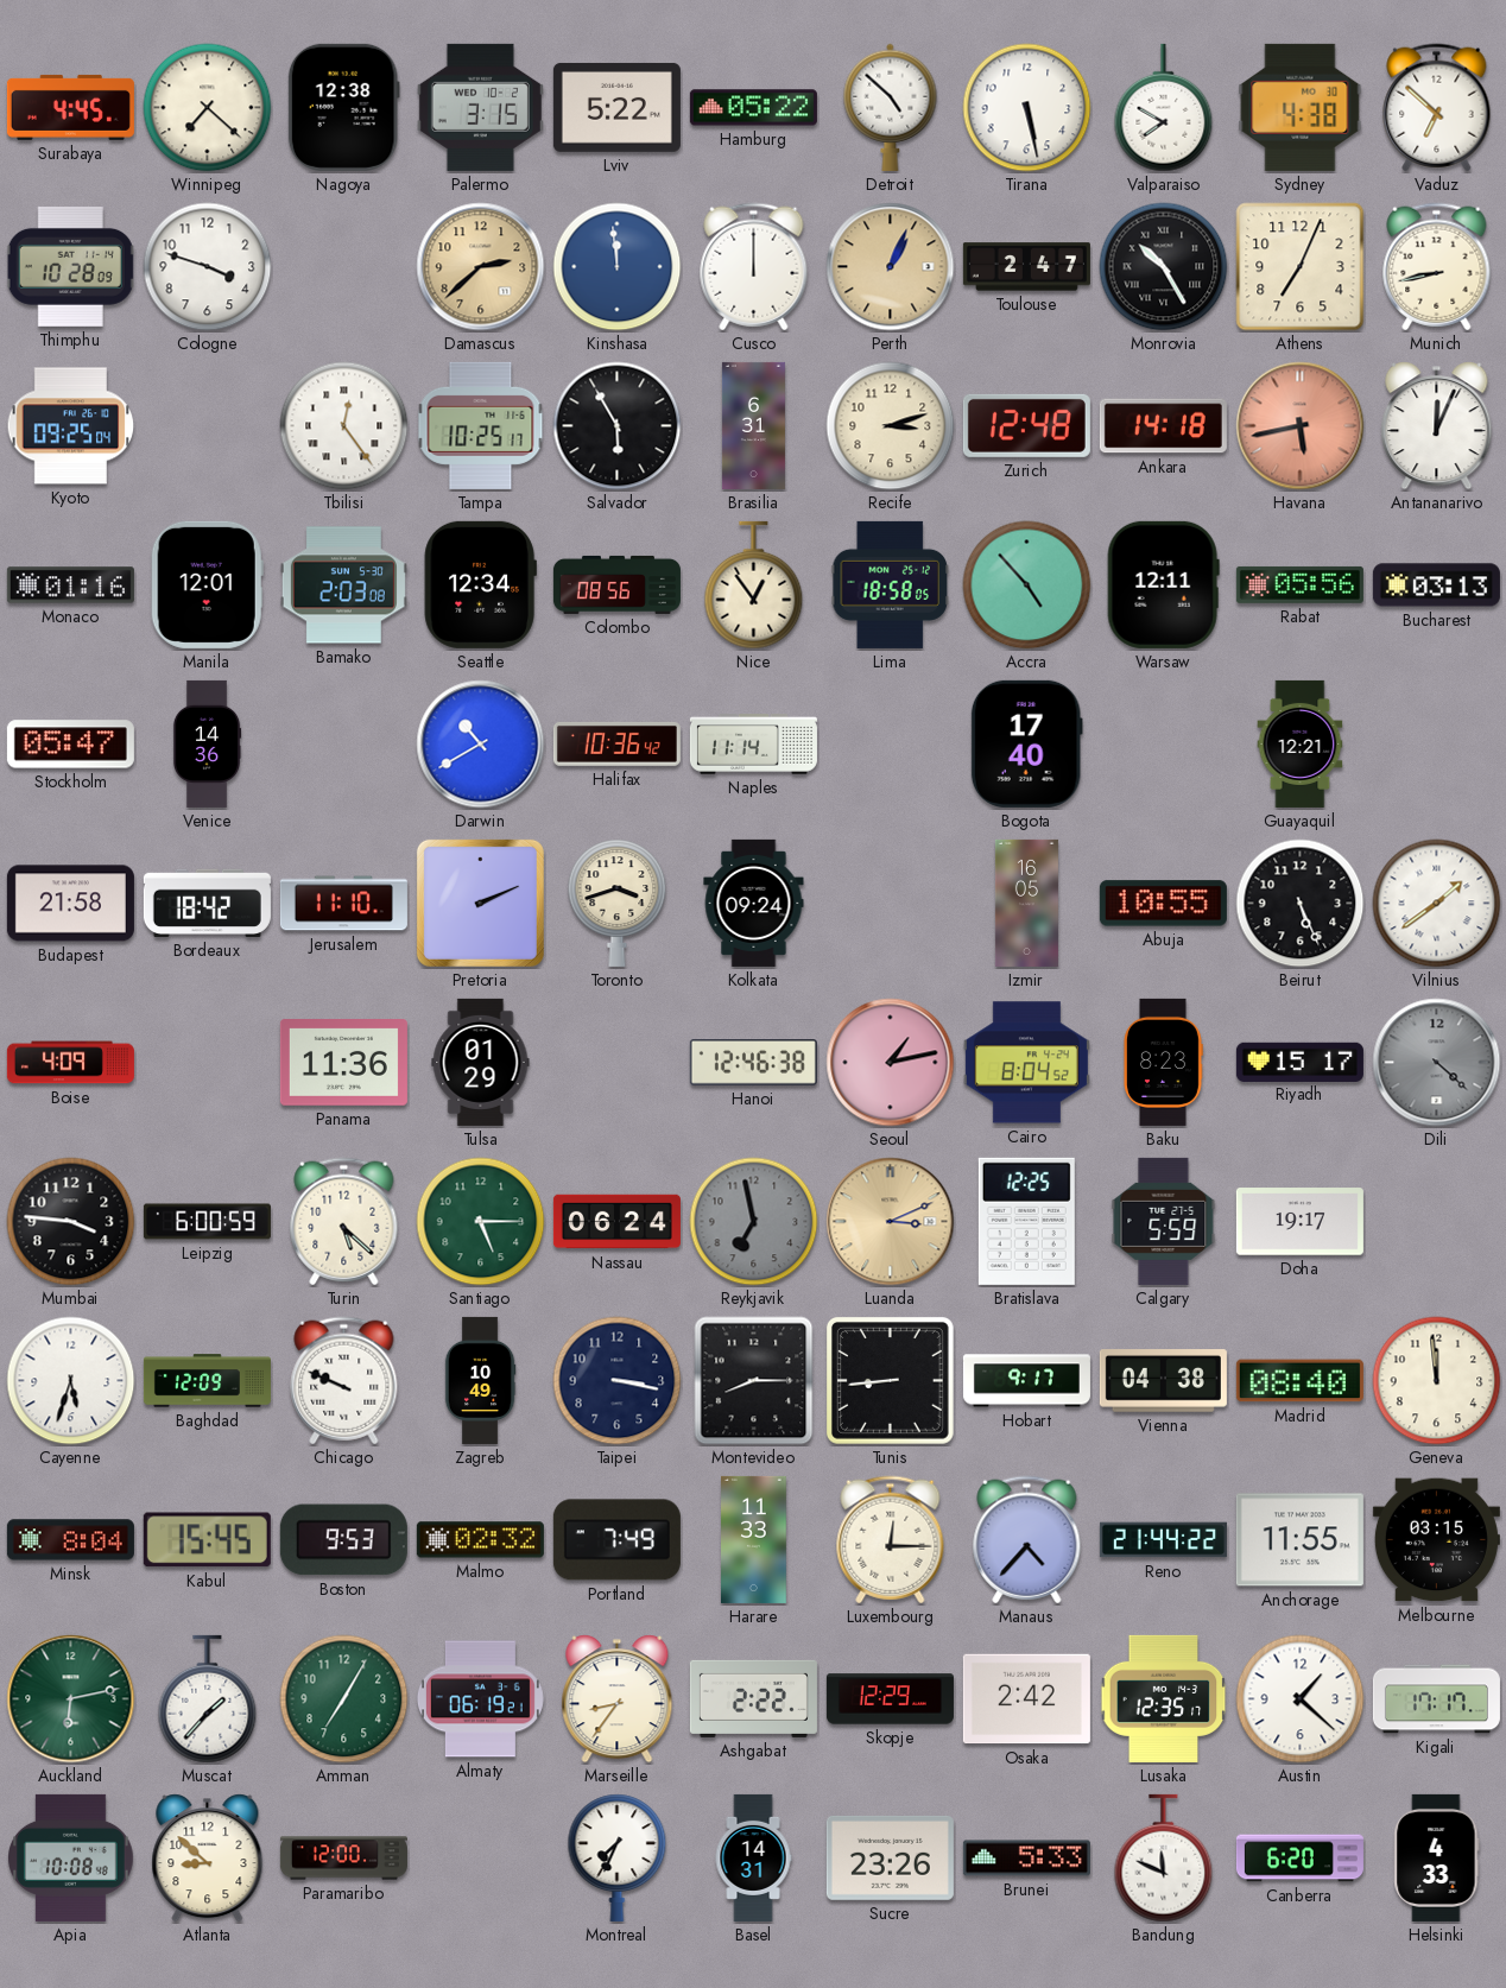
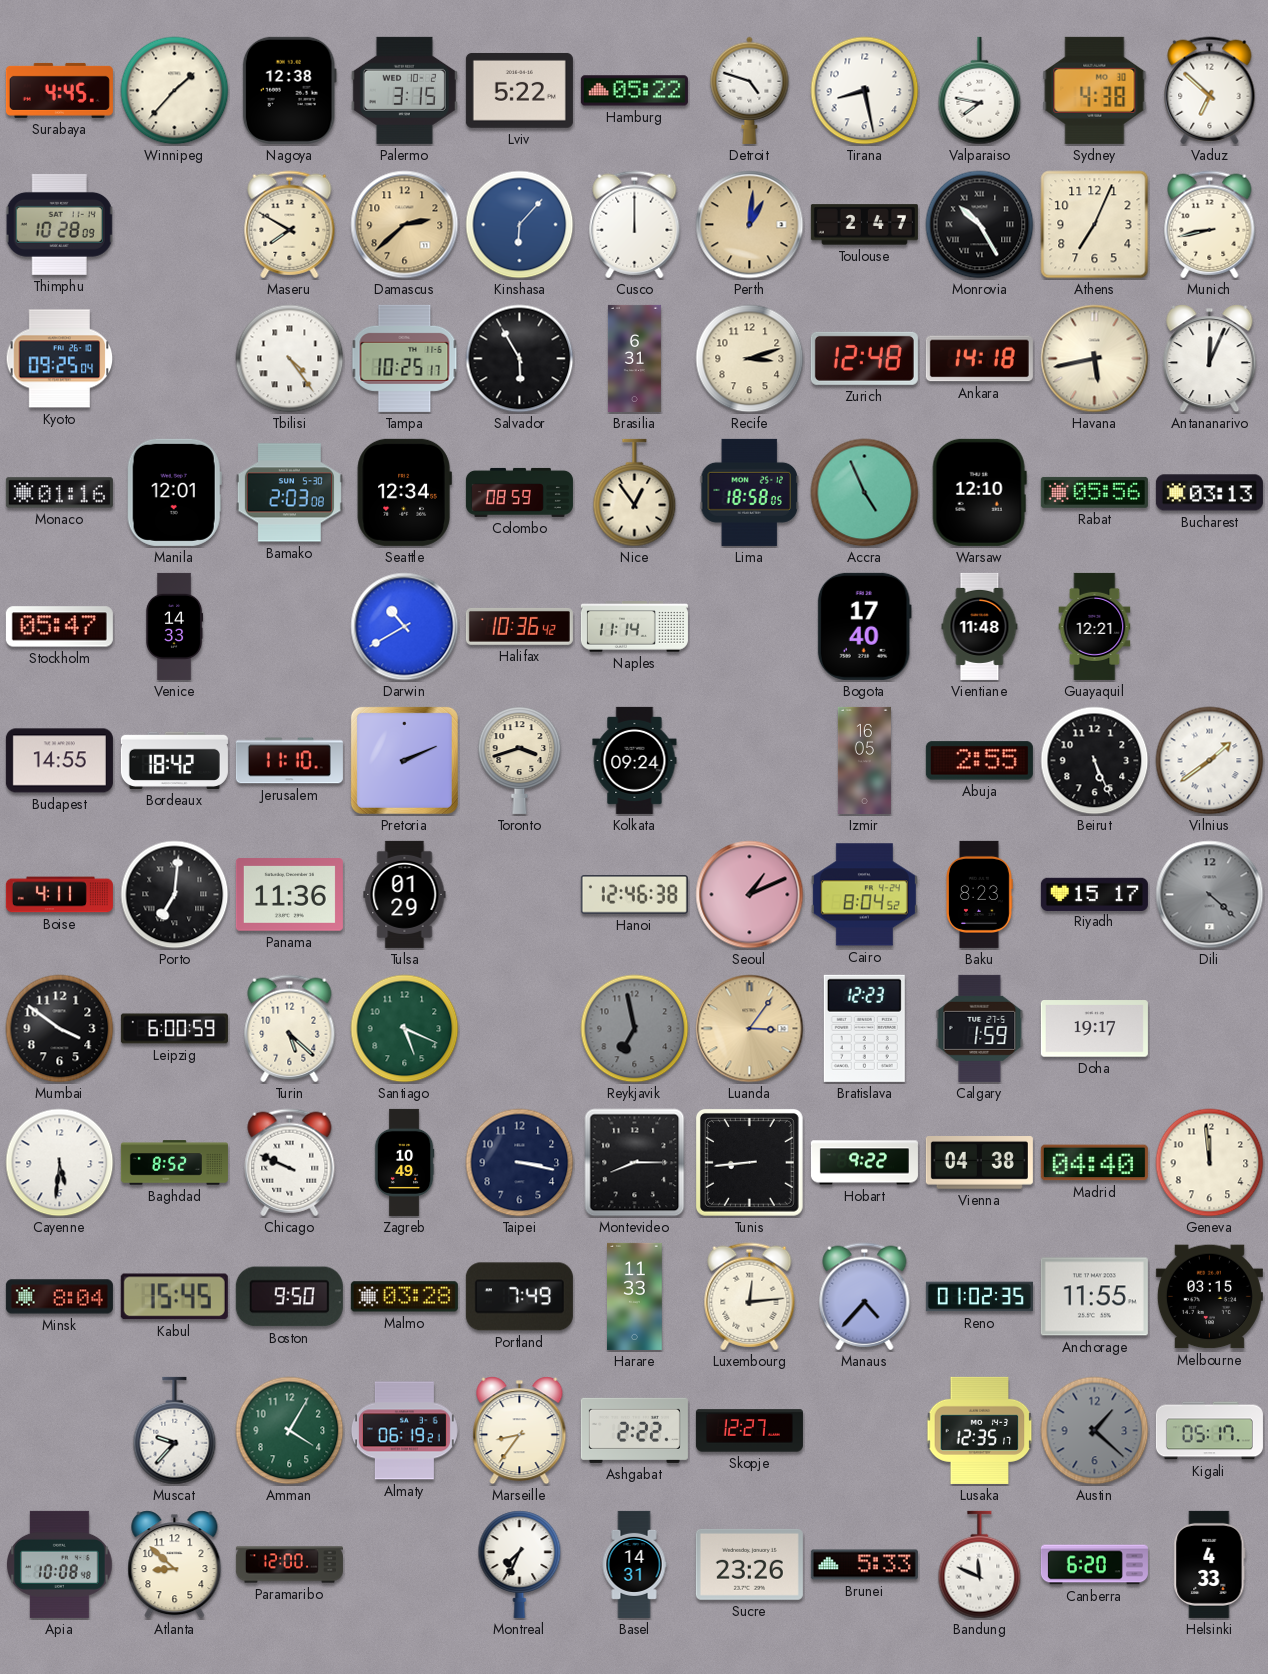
Winnipeg: 7:22 -> 1:37 (175, 91)
Detroit: 4:52 -> 4:48 (750, 90)
Tirana: 5:28 -> 8:28 (865, 91)
Valparaiso: 7:50 -> 7:47 (980, 91)
Cologne: 3:48 -> none (208, 267)
Maseru: none -> 7:50 (290, 225)
Kinshasa: 11:59 -> 6:07 (520, 225)
Perth: 1:04 -> 1:01 (750, 225)
Tbilisi: 12:24 -> 4:24 (290, 359)
Havana dial: salmon -> cream (1095, 359)
Colombo: 08:56 -> 08:59 (519, 492)
Accra: 4:53 -> 4:56 (865, 493)
Warsaw: 12:11 -> 12:10 (979, 492)
Venice: 14:36 -> 14:33 (174, 626)
Vientiane: none -> 11:48 (980, 626)
Budapest: 21:58 -> 14:55 (59, 761)
Abuja: 10:55 -> 2:55 (979, 761)
Boise: 4:09 -> 4:11 (59, 895)
Porto: none -> 7:01 (175, 895)
Seoul: 1:13 -> 1:11 (750, 895)
Mumbai: 3:46 -> 3:51 (60, 1029)
Santiago: 5:15 -> 5:19 (405, 1029)
Nassau: 06:24 -> none (616, 1222)
Luanda: 3:11 -> 3:06 (750, 1029)
Bratislava: 12:25 -> 12:23 (864, 1028)
Calgary: 5:59 -> 1:59 (980, 1028)
Cayenne: 5:33 -> 5:31 (60, 1163)
Baghdad: 12:09 -> 8:52 (174, 1163)
Hobart: 9:17 -> 9:22 (864, 1163)
Madrid: 08:40 -> 04:40 (1094, 1163)
Boston: 9:53 -> 9:50 (289, 1297)
Malmo: 02:32 -> 03:28 (404, 1297)
Luxembourg: 12:15 -> 12:14 (750, 1297)
Reno: 21:44 -> 01:02 (979, 1297)
Auckland: 6:13 -> none (71, 1699)
Muscat: 1:37 -> 9:37 (175, 1431)
Amman: 7:05 -> 4:05 (290, 1431)
Skopje: 12:29 -> 12:27 (749, 1431)
Osaka: 2:42 -> none (1026, 1699)
Austin dial: white -> grey (1095, 1431)
Kigali: 17:17 -> 05:17 (1209, 1431)
